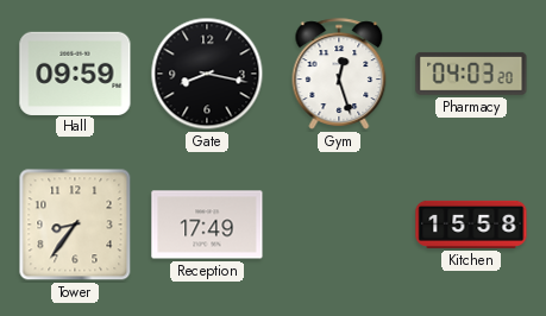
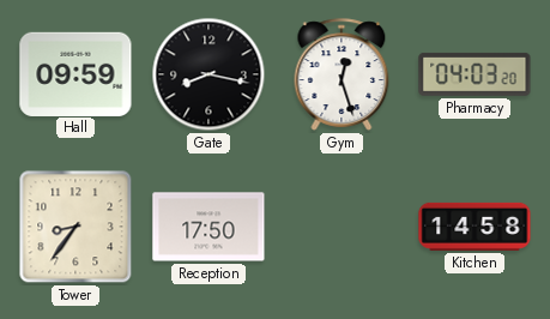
Reception: 17:49 -> 17:50 (208, 227)
Kitchen: 15:58 -> 14:58 (475, 227)
